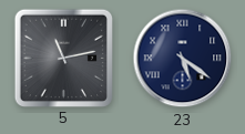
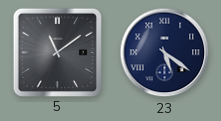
5: 11:13 -> 11:09 (57, 52)
